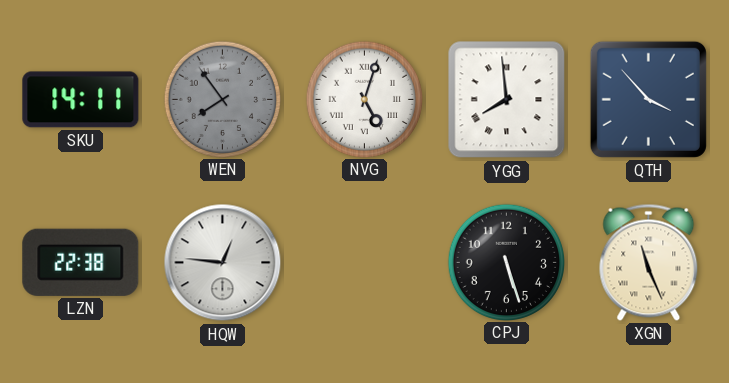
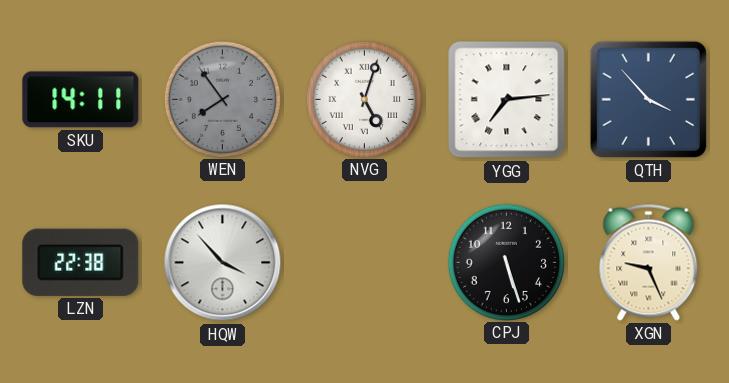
YGG: 7:59 -> 7:14 (507, 100)
HQW: 12:46 -> 3:53 (223, 263)
XGN: 11:26 -> 9:26 (649, 262)
